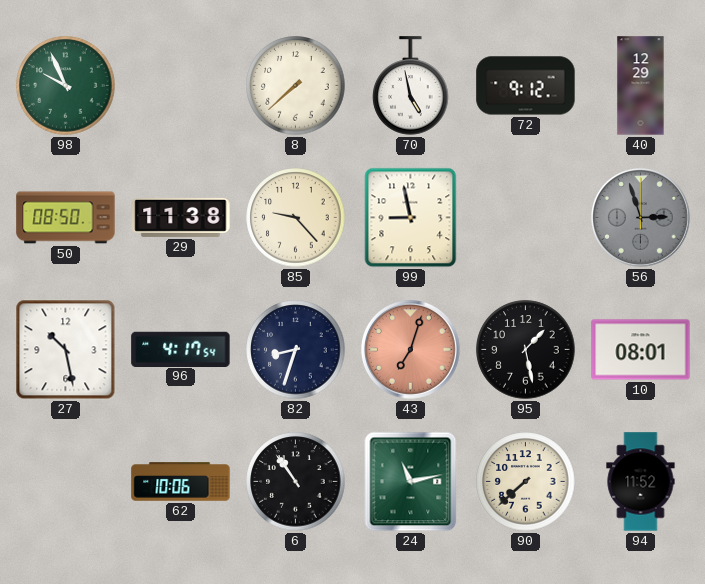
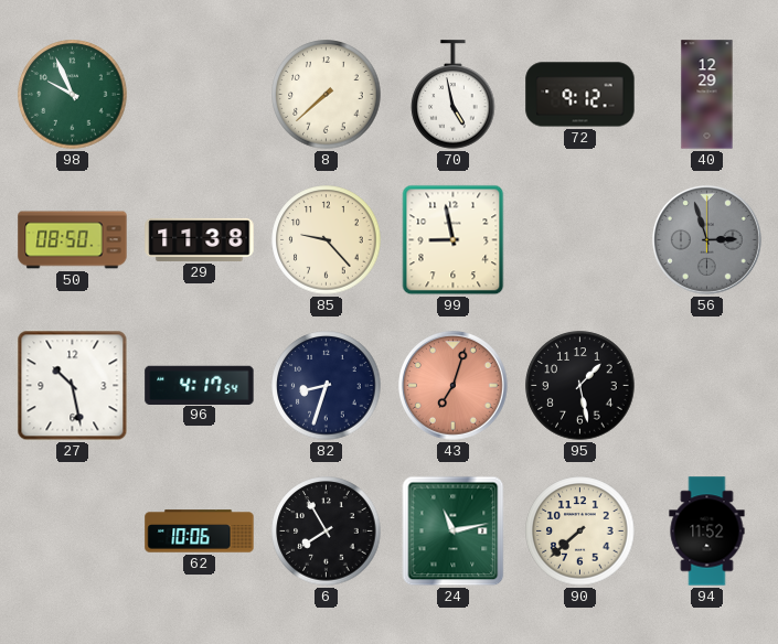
10: 08:01 -> none (641, 350)
6: 10:54 -> 7:55 (327, 532)
